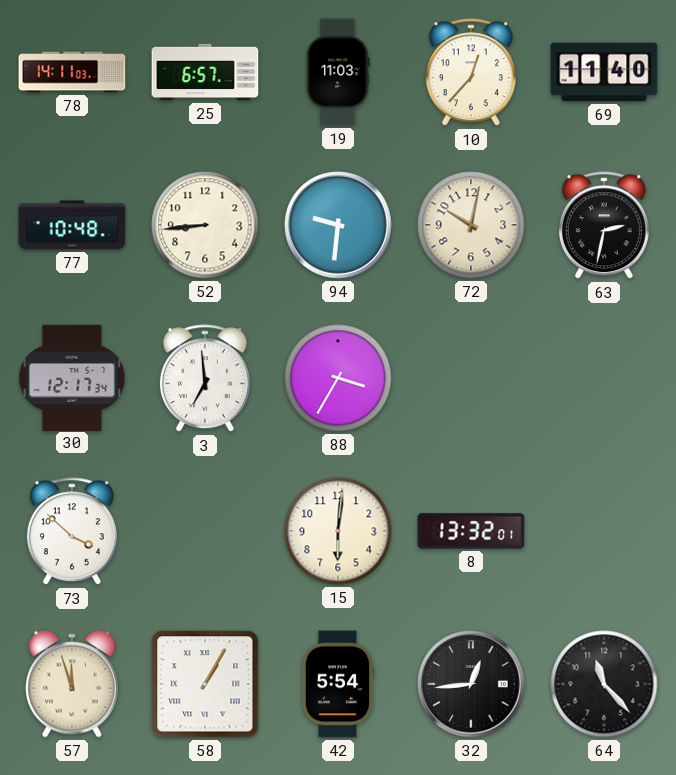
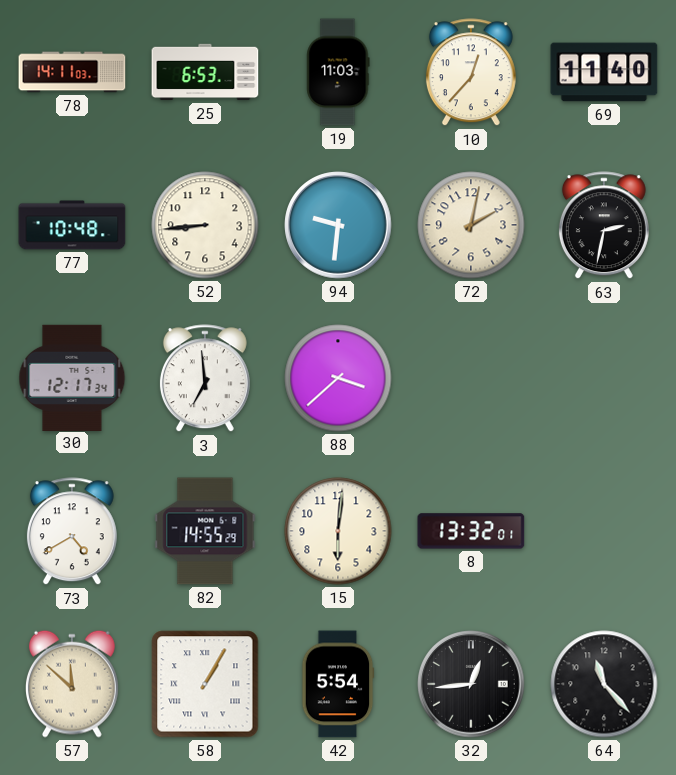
25: 6:57 -> 6:53 (205, 72)
72: 10:02 -> 2:02 (471, 225)
88: 3:35 -> 3:38 (338, 378)
73: 3:52 -> 4:40 (72, 532)
82: none -> 14:55 (205, 531)
57: 11:57 -> 11:52 (72, 684)
